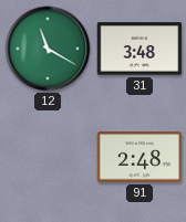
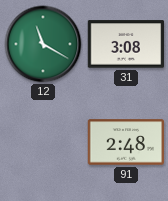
31: 3:48 -> 3:08 (126, 44)
